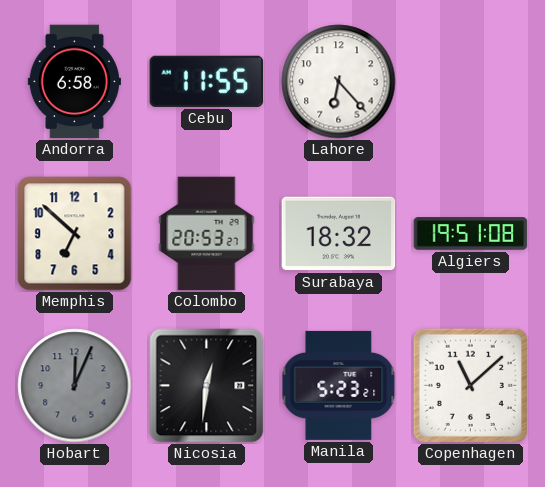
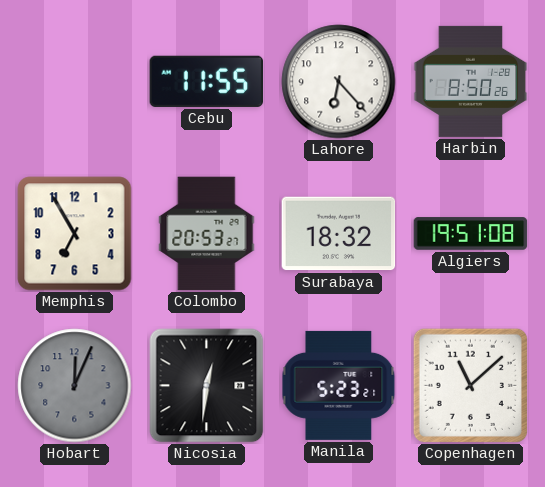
Andorra: 6:58 -> none (74, 82)
Harbin: none -> 8:50 (471, 81)
Memphis: 6:52 -> 6:55 (75, 234)
